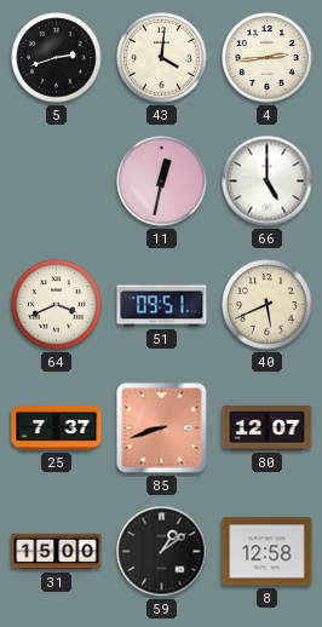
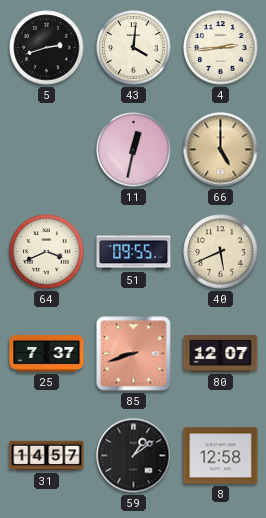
66 dial: white -> champagne (221, 150)
51: 09:51 -> 09:55 (134, 252)
31: 15:00 -> 14:57 (47, 456)
